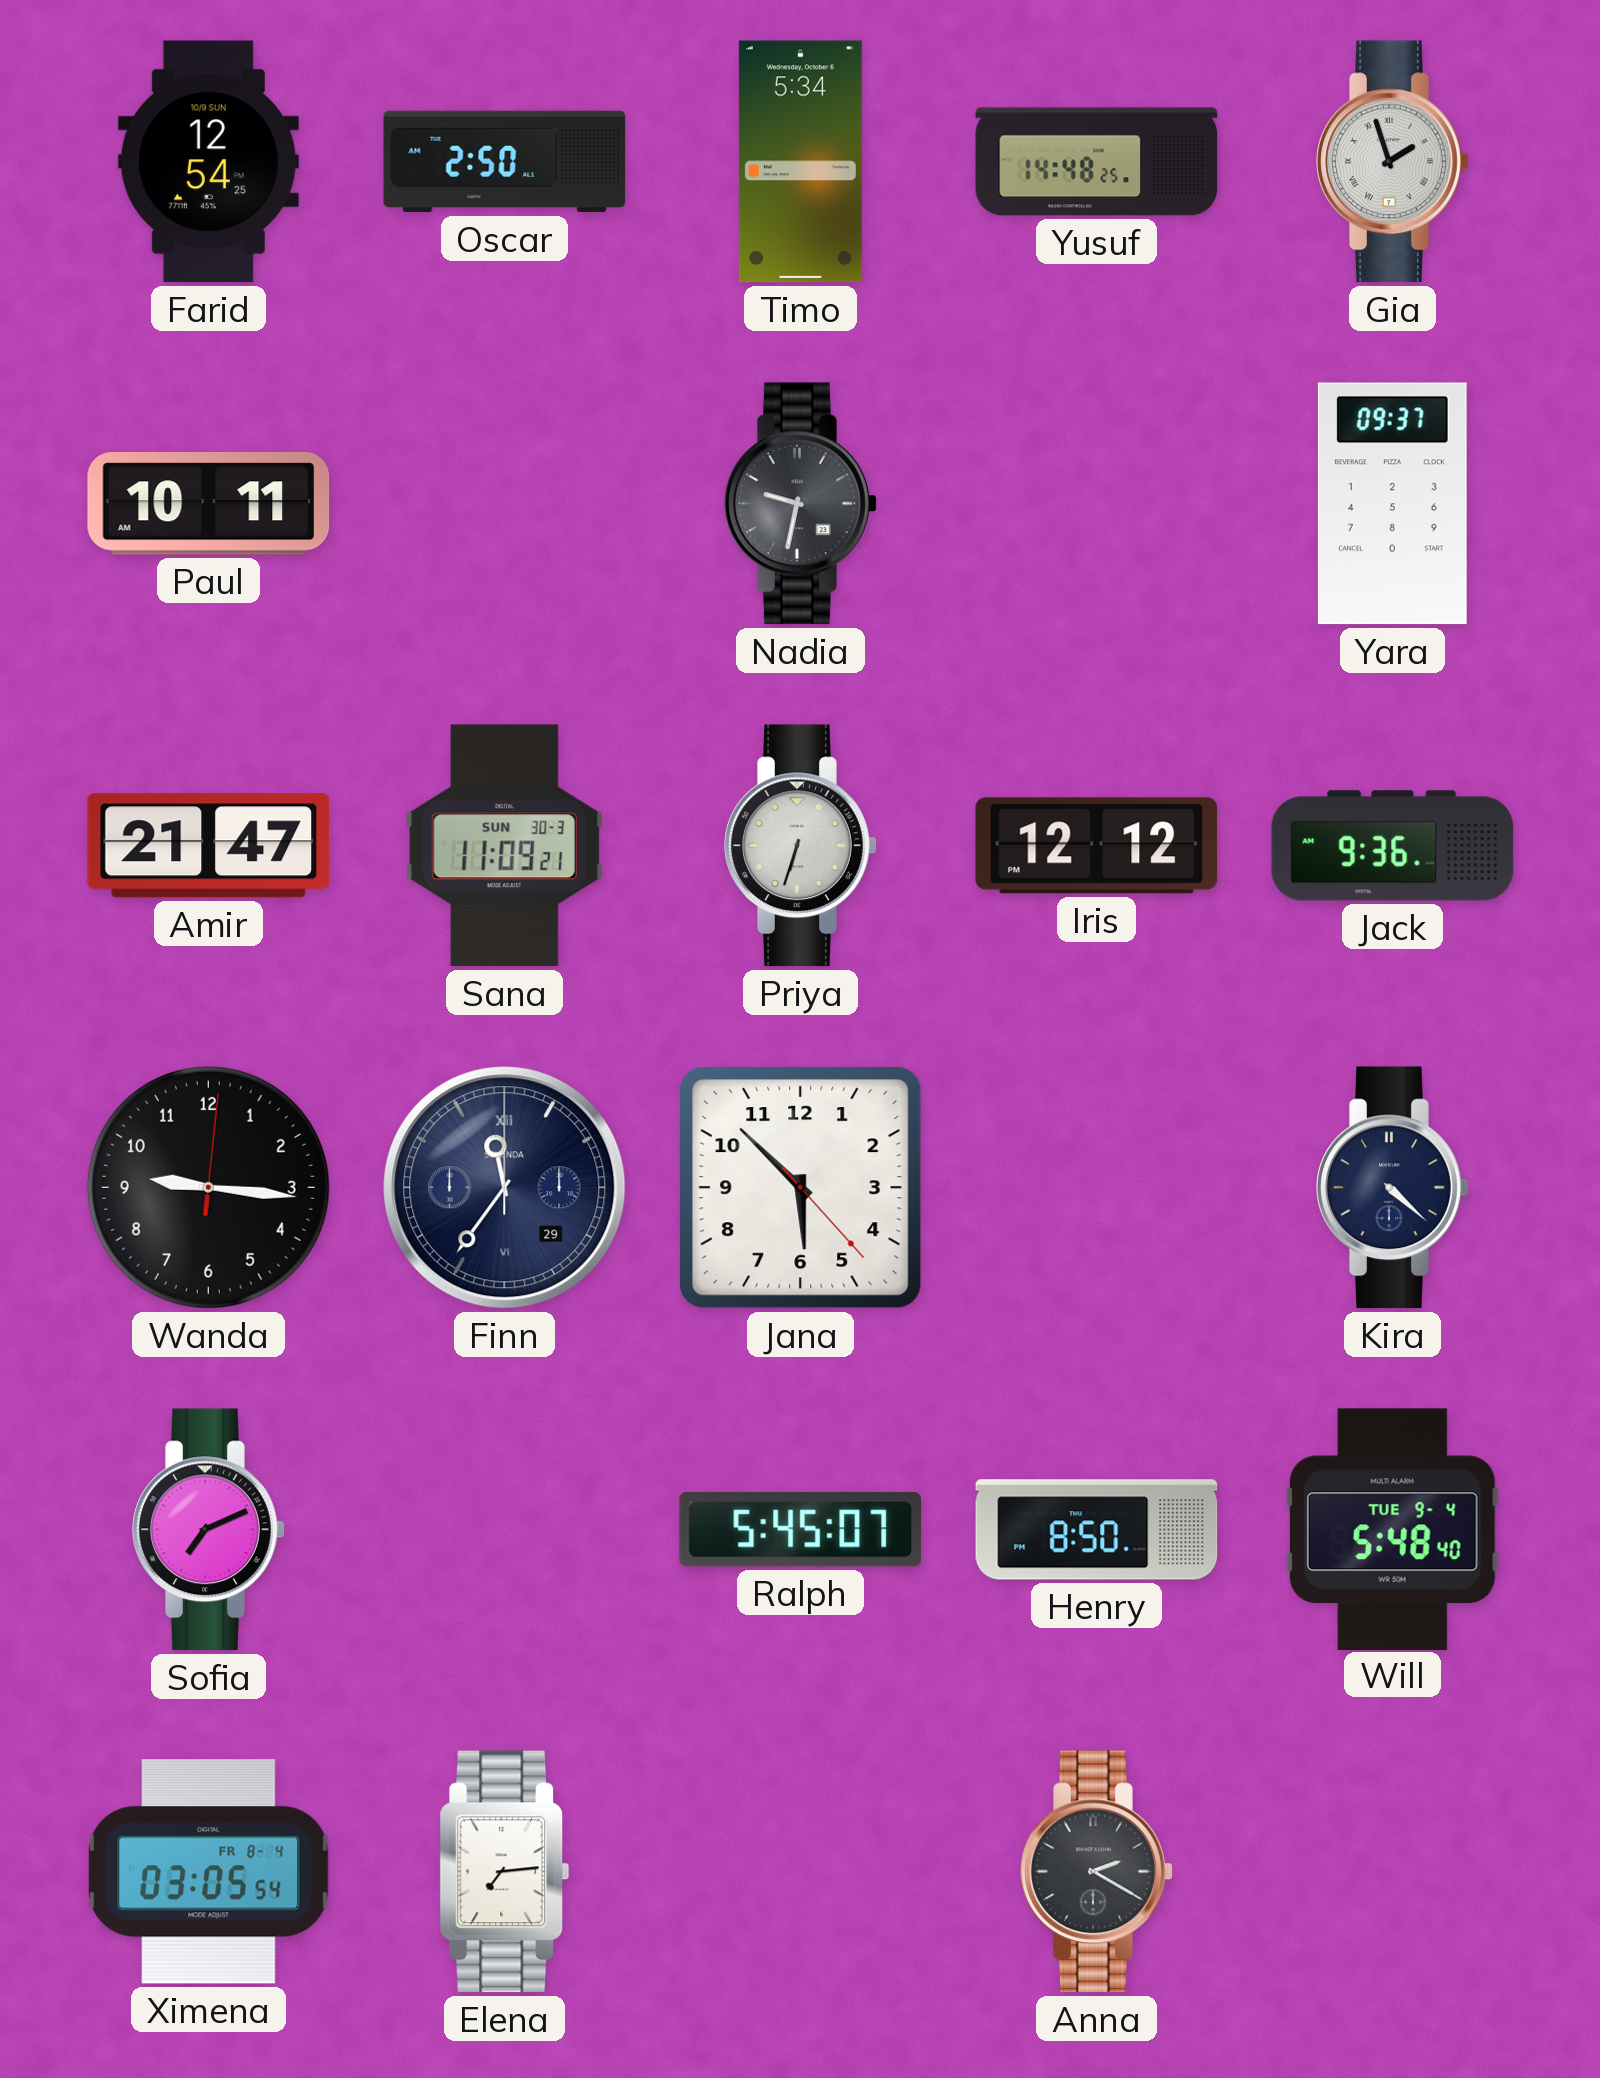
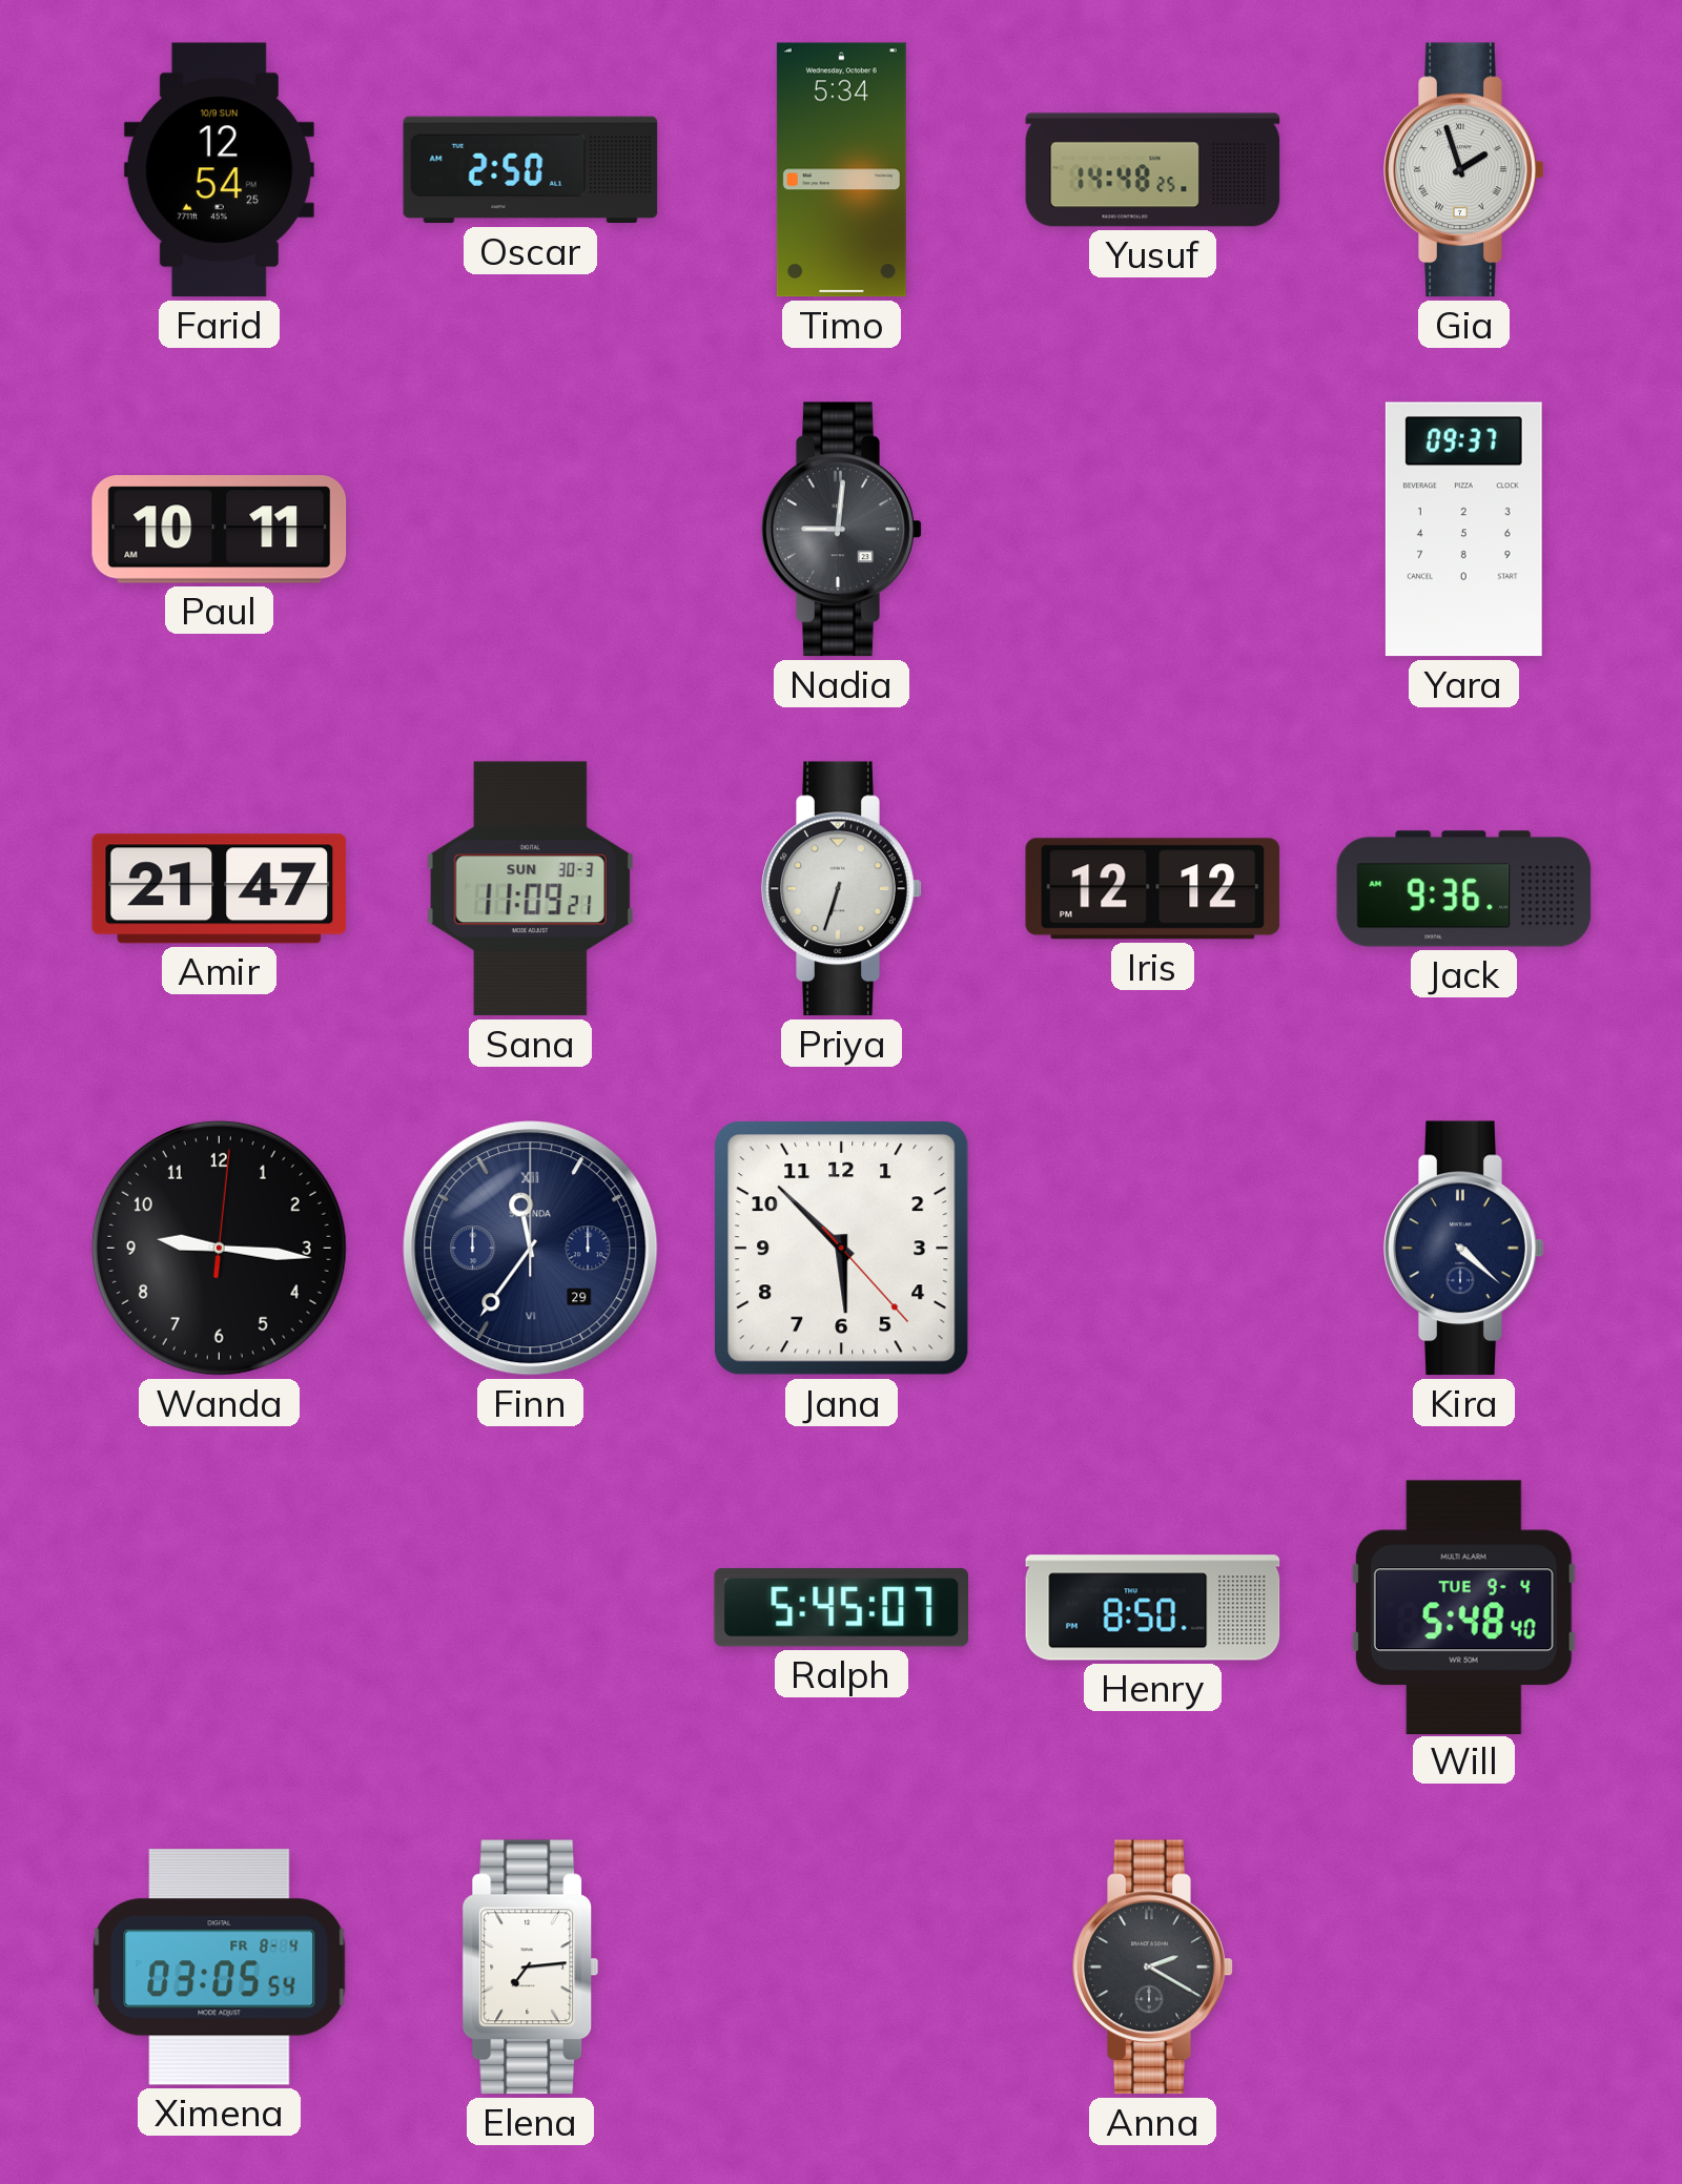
Nadia: 9:32 -> 9:01 (842, 530)
Sofia: 7:11 -> none (209, 1530)
